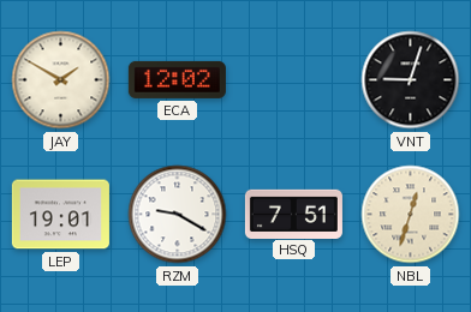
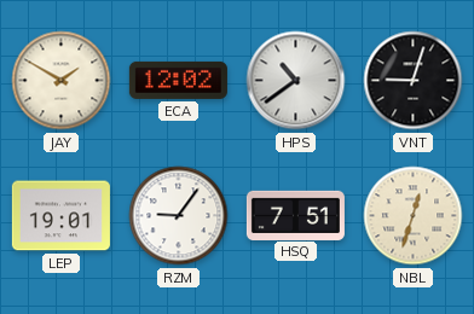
HPS: none -> 10:39 (296, 81)
RZM: 9:20 -> 9:06 (179, 216)
